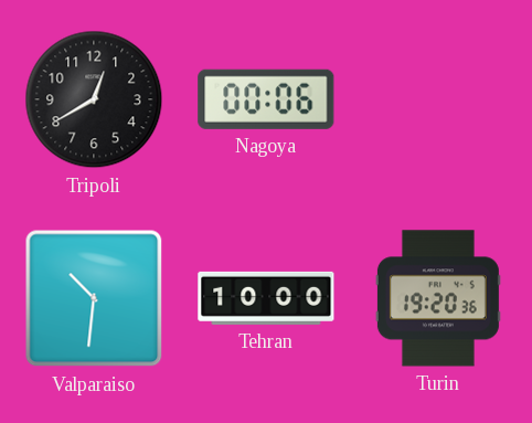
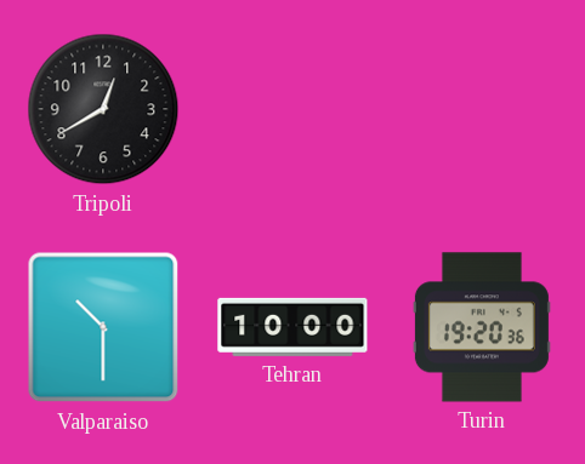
Nagoya: 00:06 -> none (266, 99)
Valparaiso: 10:31 -> 10:30 (103, 327)
